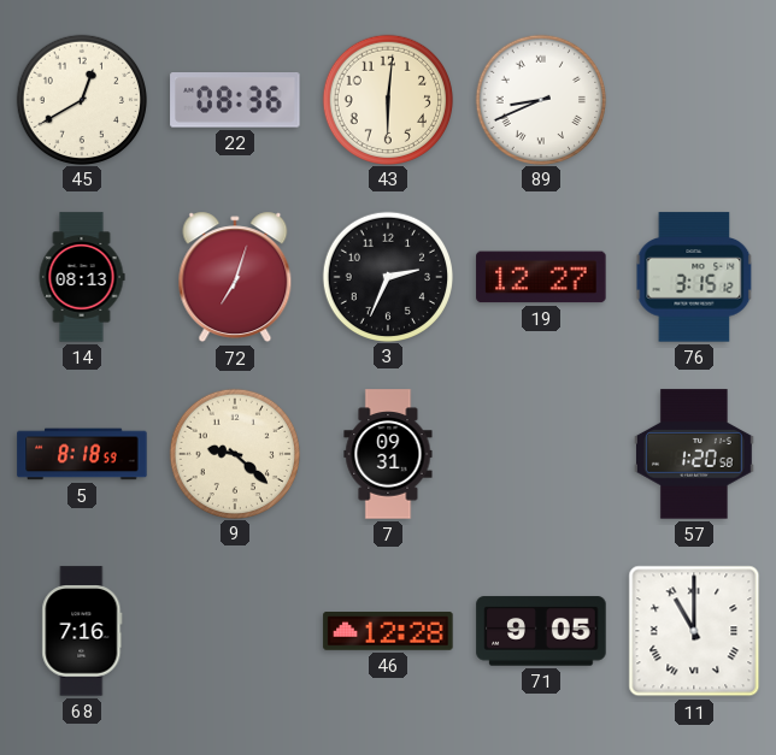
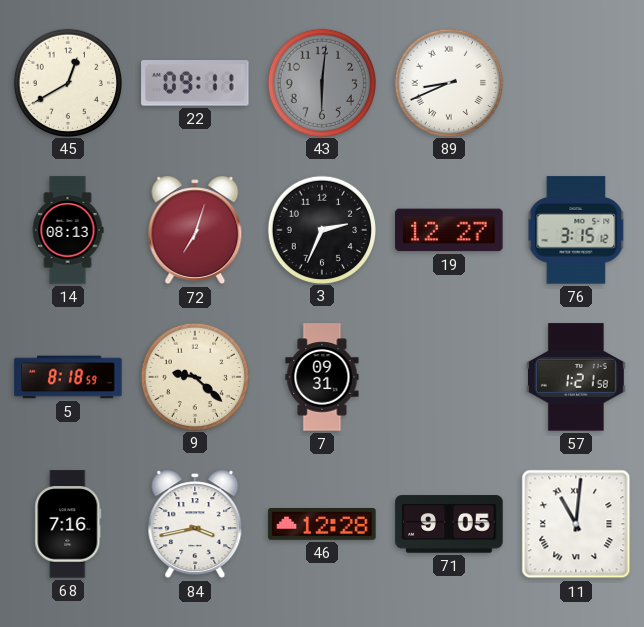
22: 08:36 -> 09:11 (195, 84)
43 dial: cream -> grey (321, 82)
57: 1:20 -> 1:21 (576, 377)
84: none -> 3:43 (195, 524)
11: 11:00 -> 11:01 (576, 524)
